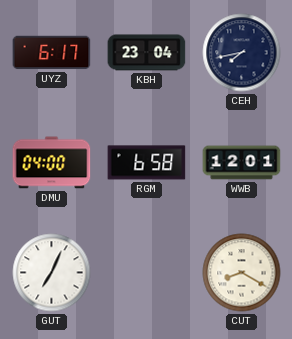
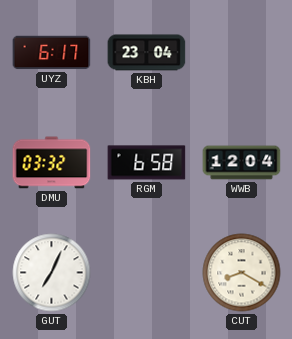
CEH: 7:43 -> none (242, 53)
DMU: 04:00 -> 03:32 (52, 163)
WWB: 12:01 -> 12:04 (242, 163)
